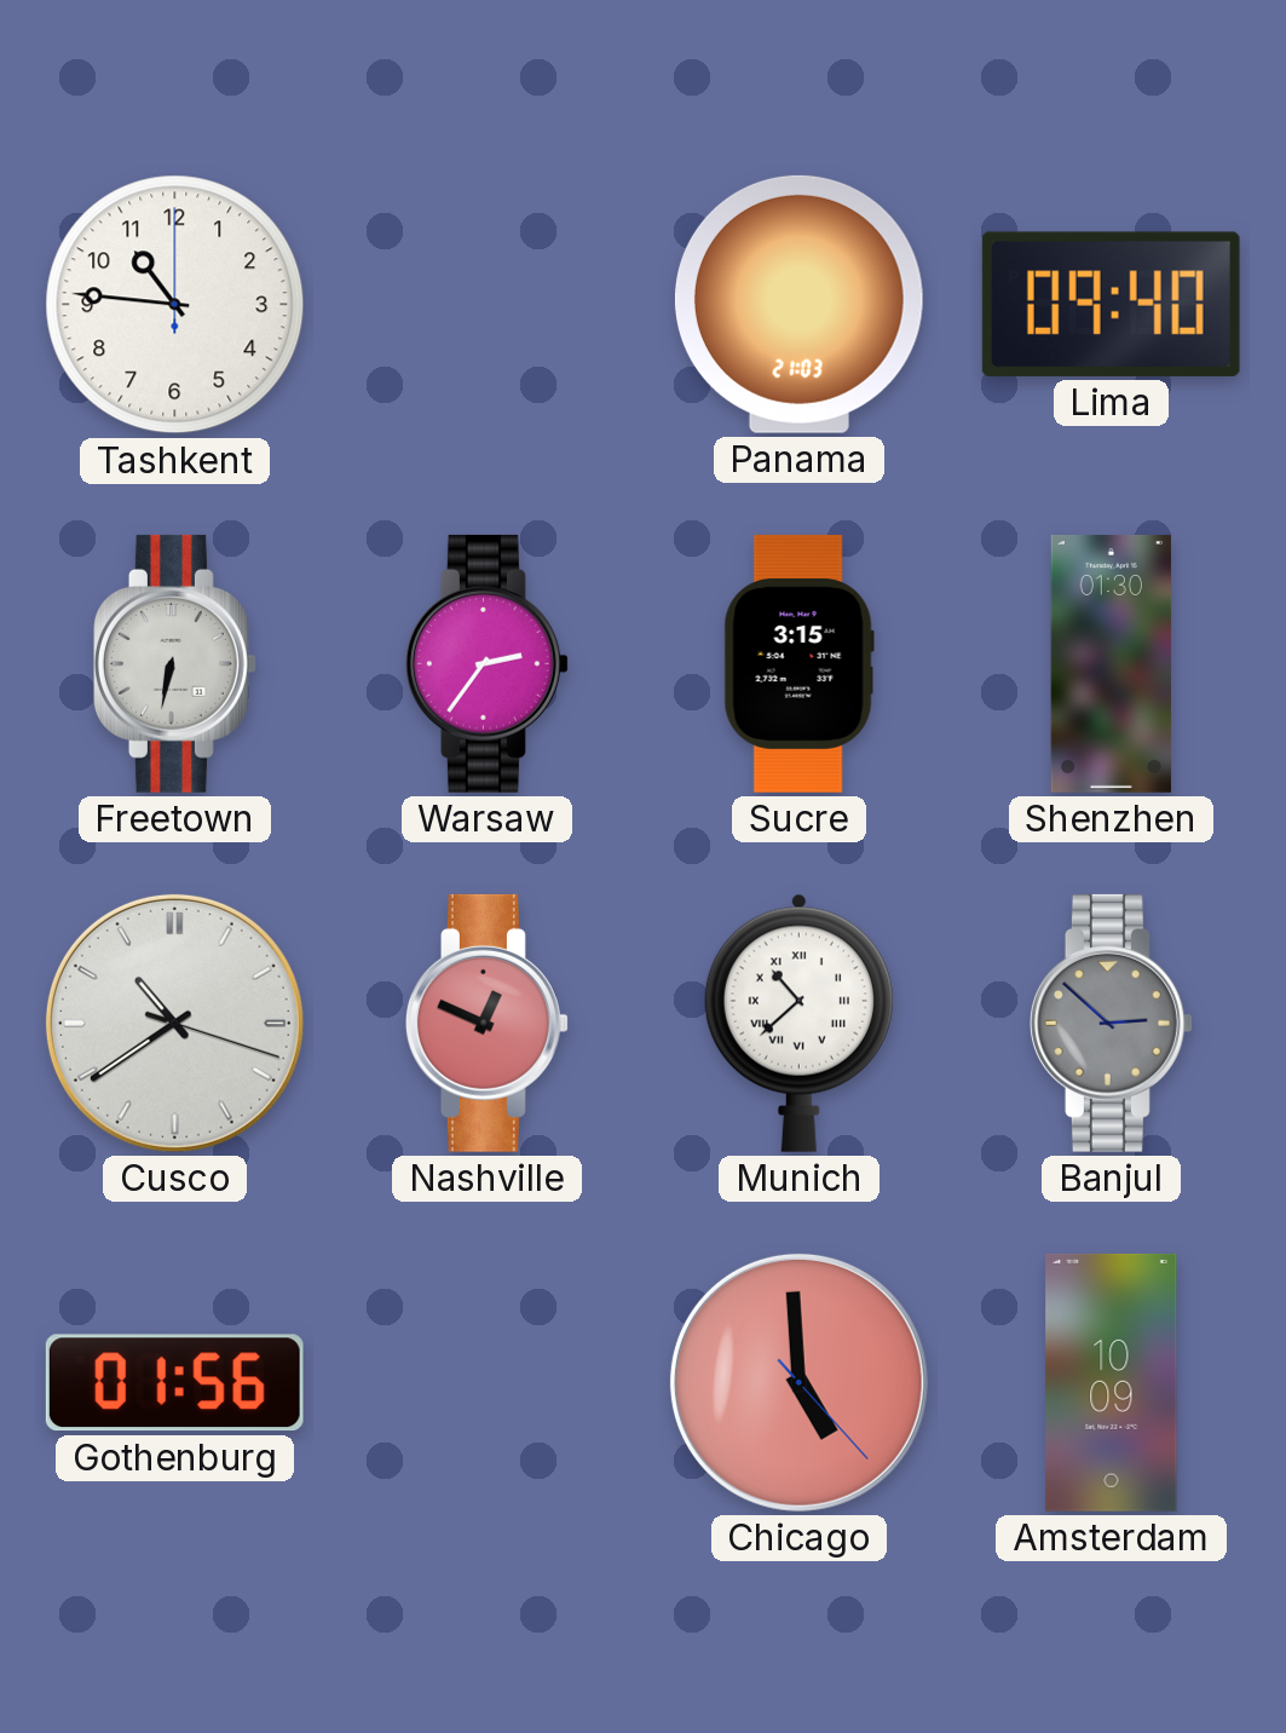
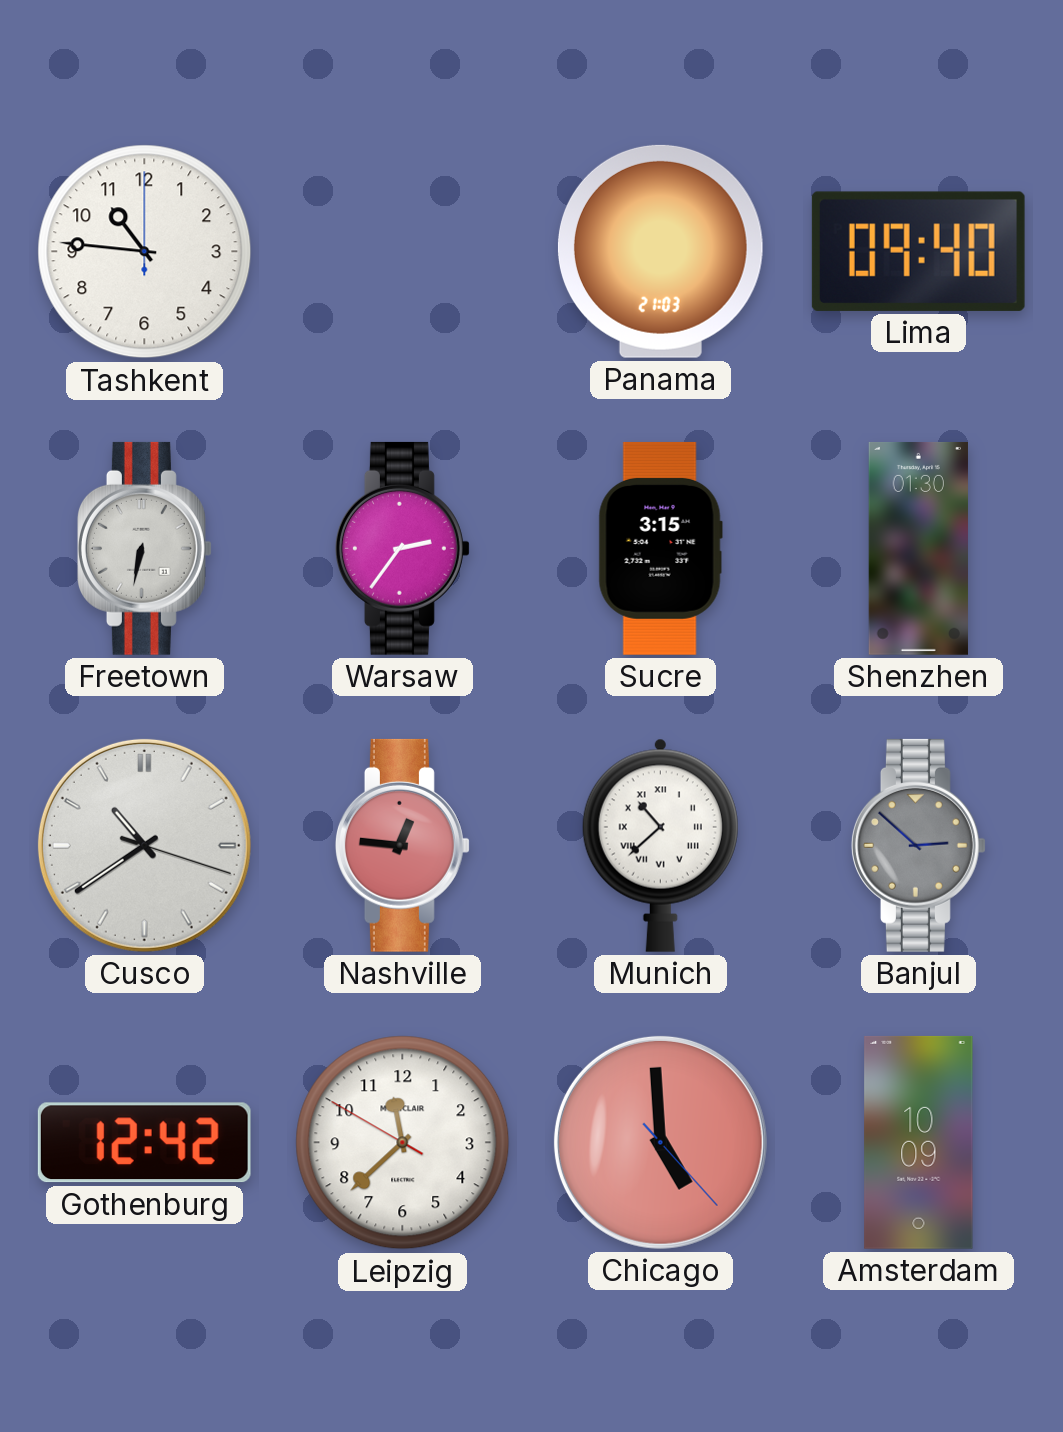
Nashville: 12:49 -> 12:46 (402, 845)
Gothenburg: 01:56 -> 12:42 (144, 1143)
Leipzig: none -> 11:37 (403, 1143)
